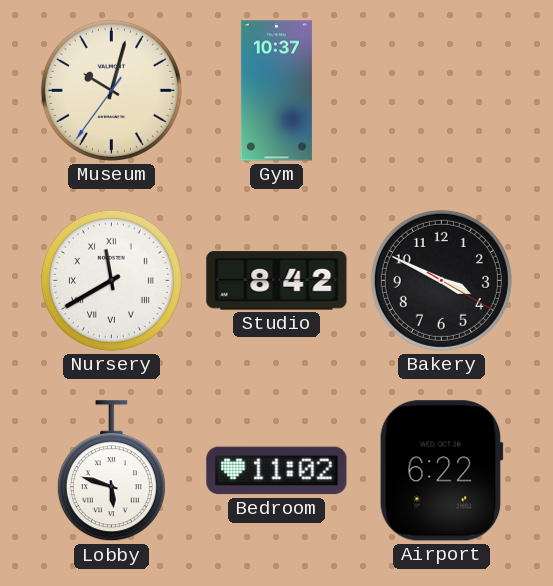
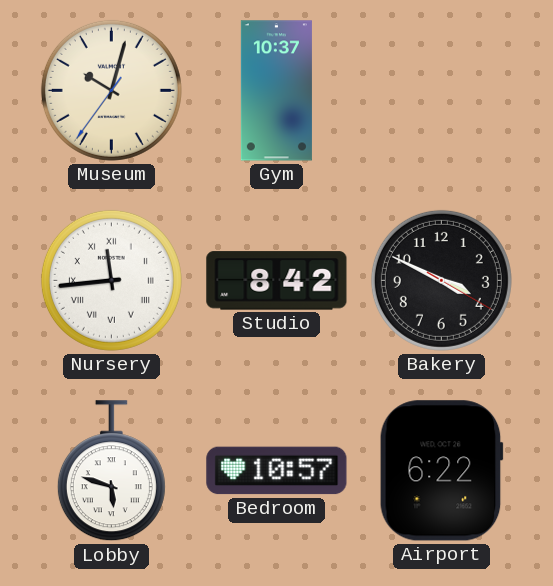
Nursery: 11:40 -> 11:44 (111, 280)
Bedroom: 11:02 -> 10:57 (277, 471)
